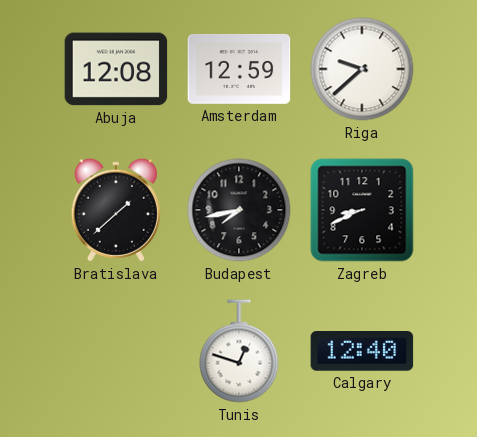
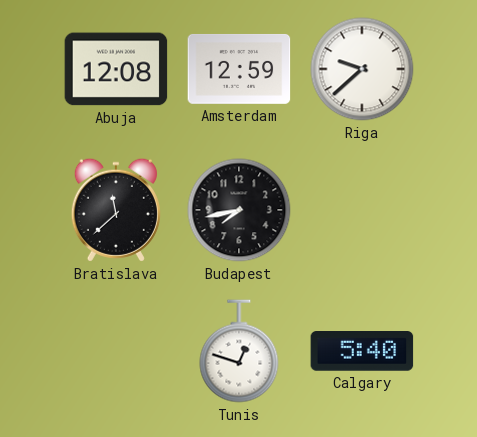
Bratislava: 1:38 -> 11:38 (116, 210)
Zagreb: 8:41 -> none (362, 210)
Calgary: 12:40 -> 5:40 (362, 351)
